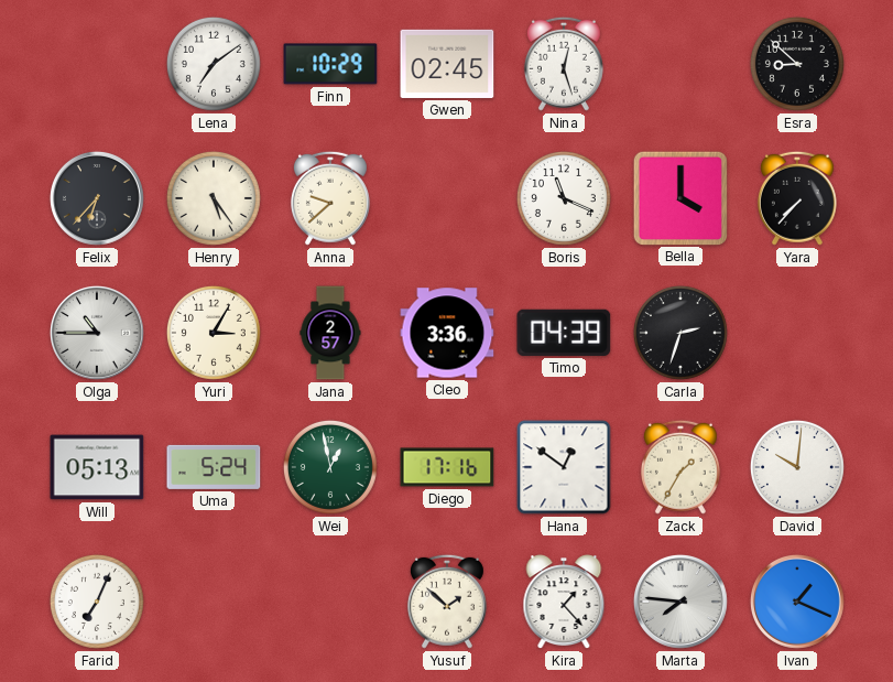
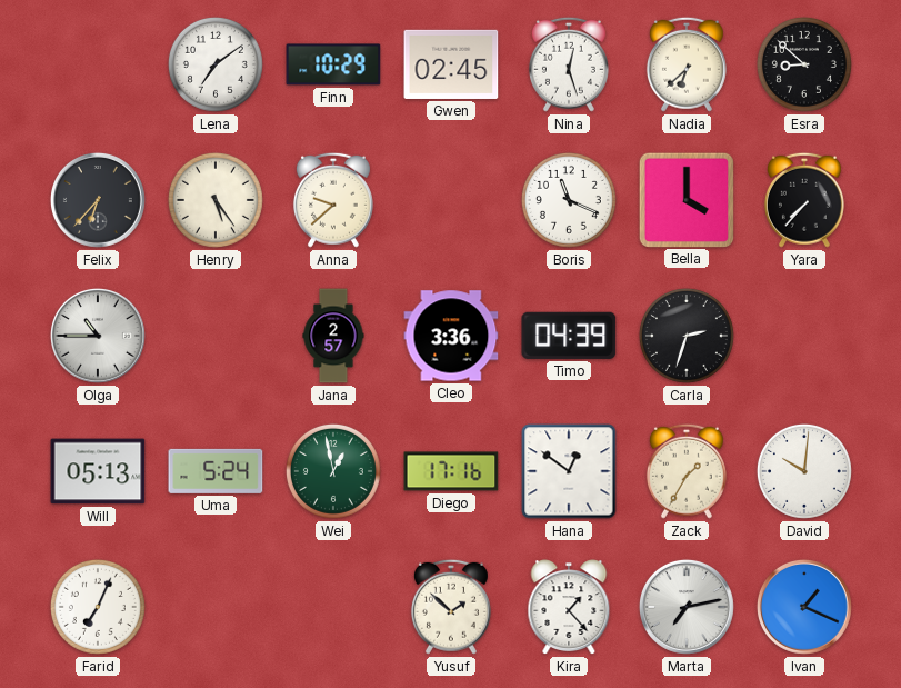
Nadia: none -> 6:38 (687, 64)
Yuri: 3:05 -> none (214, 333)
Marta: 7:46 -> 7:13 (687, 607)
